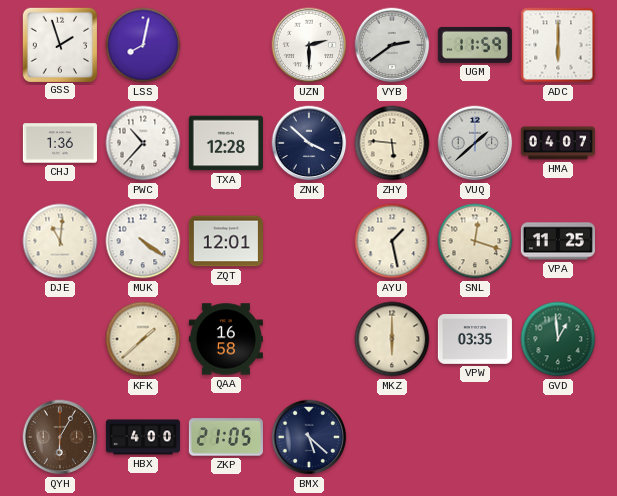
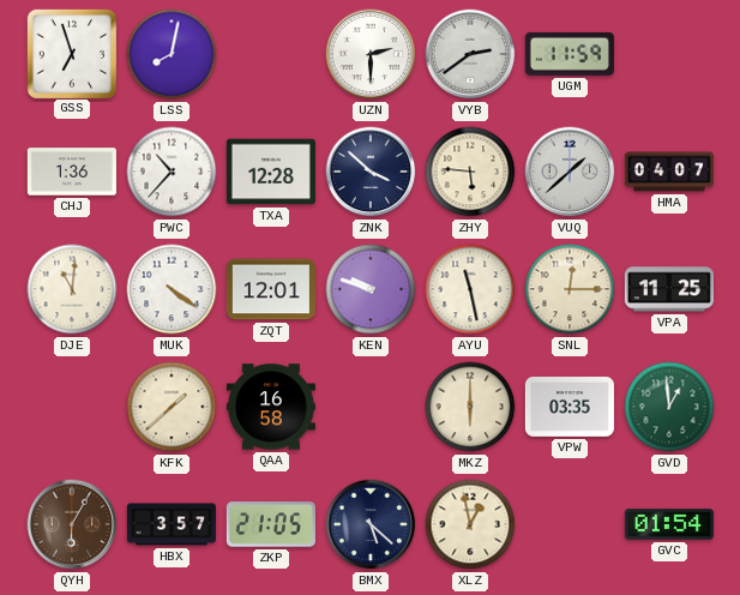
GSS: 1:57 -> 6:57 (71, 53)
ADC: 6:00 -> none (558, 45)
KEN: none -> 9:48 (371, 289)
AYU: 1:28 -> 11:28 (470, 289)
SNL: 12:18 -> 12:15 (570, 289)
HBX: 4:00 -> 3:57 (172, 524)
XLZ: none -> 12:58 (470, 524)
GVC: none -> 01:54 (669, 524)
